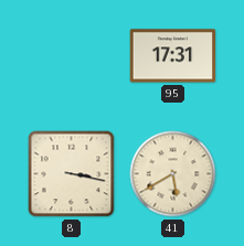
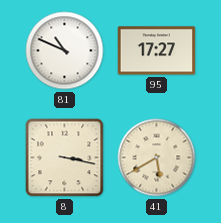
81: none -> 10:49 (65, 51)
95: 17:31 -> 17:27 (157, 51)
